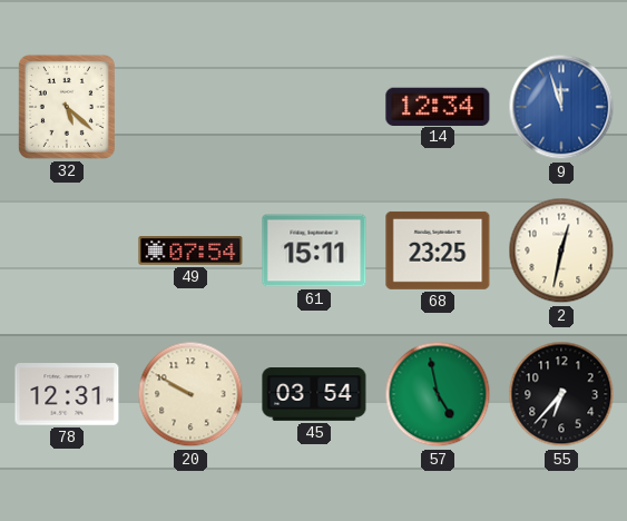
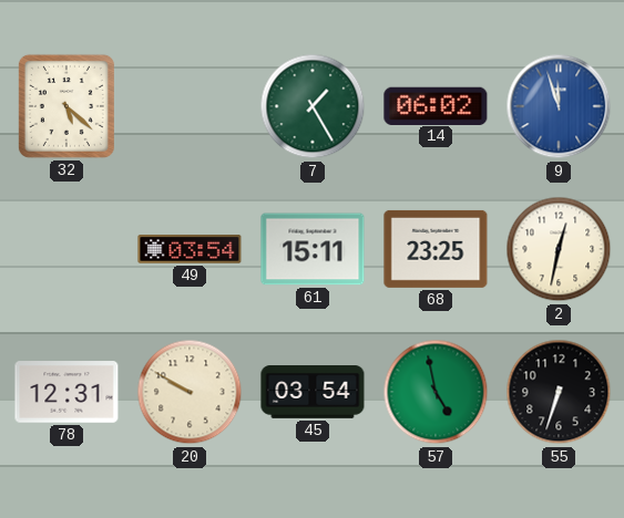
7: none -> 1:25 (313, 106)
14: 12:34 -> 06:02 (436, 105)
49: 07:54 -> 03:54 (190, 249)
55: 6:37 -> 6:33 (559, 392)
